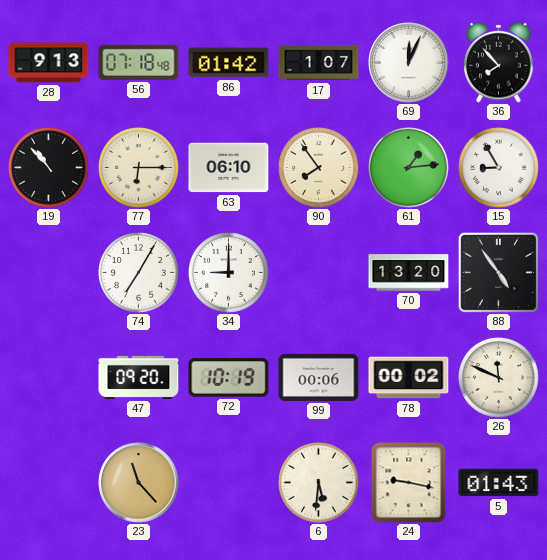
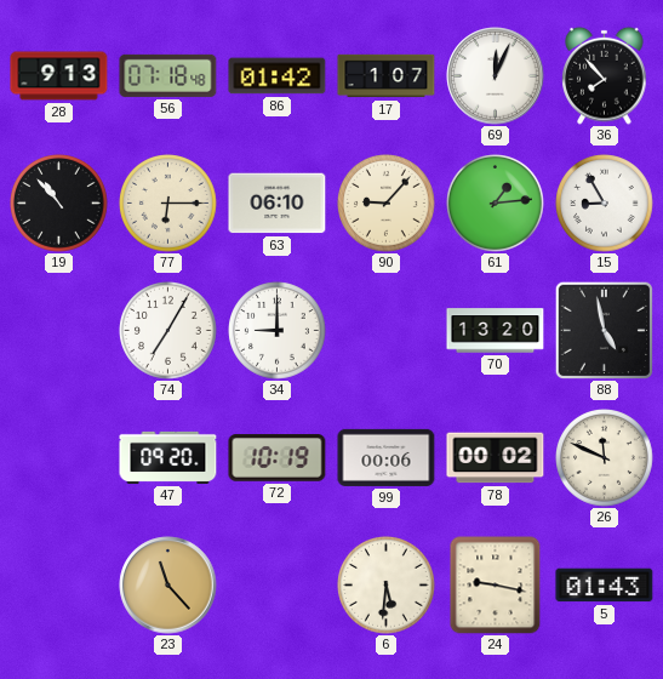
90: 7:54 -> 9:07 (387, 204)
88: 4:54 -> 4:58 (604, 330)
